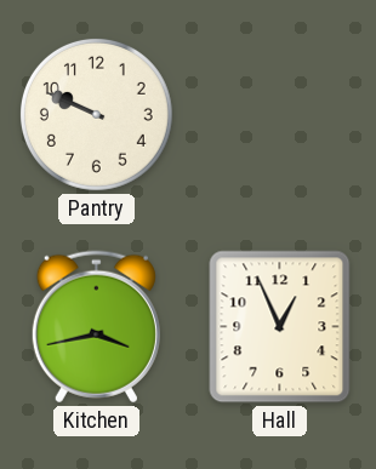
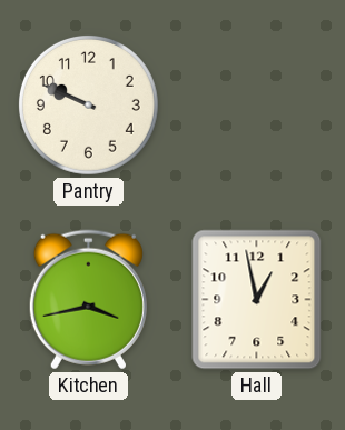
Hall: 12:56 -> 12:58 (257, 300)
